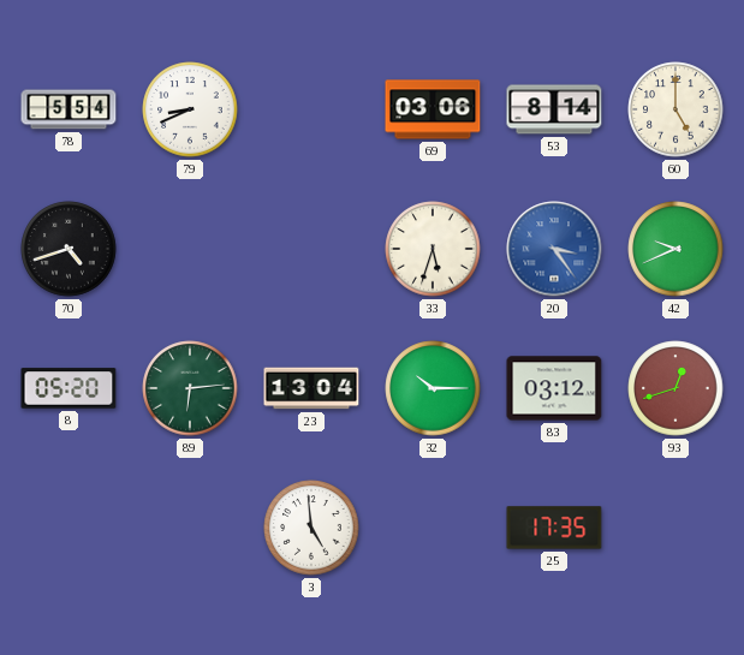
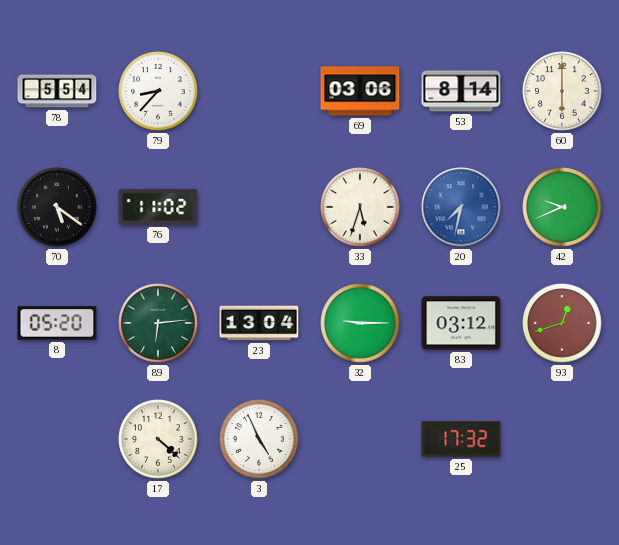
79: 8:41 -> 8:37 (158, 91)
60: 5:00 -> 6:00 (562, 91)
70: 4:42 -> 5:21 (57, 207)
76: none -> 11:02 (158, 207)
20: 3:24 -> 7:32 (461, 207)
32: 10:15 -> 9:15 (360, 323)
17: none -> 4:22 (158, 439)
3: 4:59 -> 4:56 (259, 439)
25: 17:35 -> 17:32 (461, 439)
